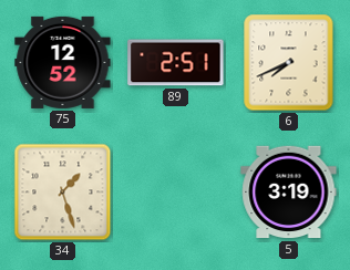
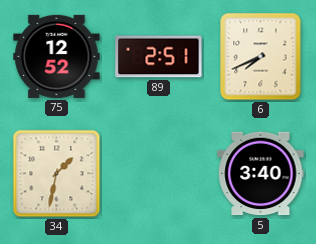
34: 1:27 -> 1:32 (57, 174)
5: 3:19 -> 3:40 (261, 174)
